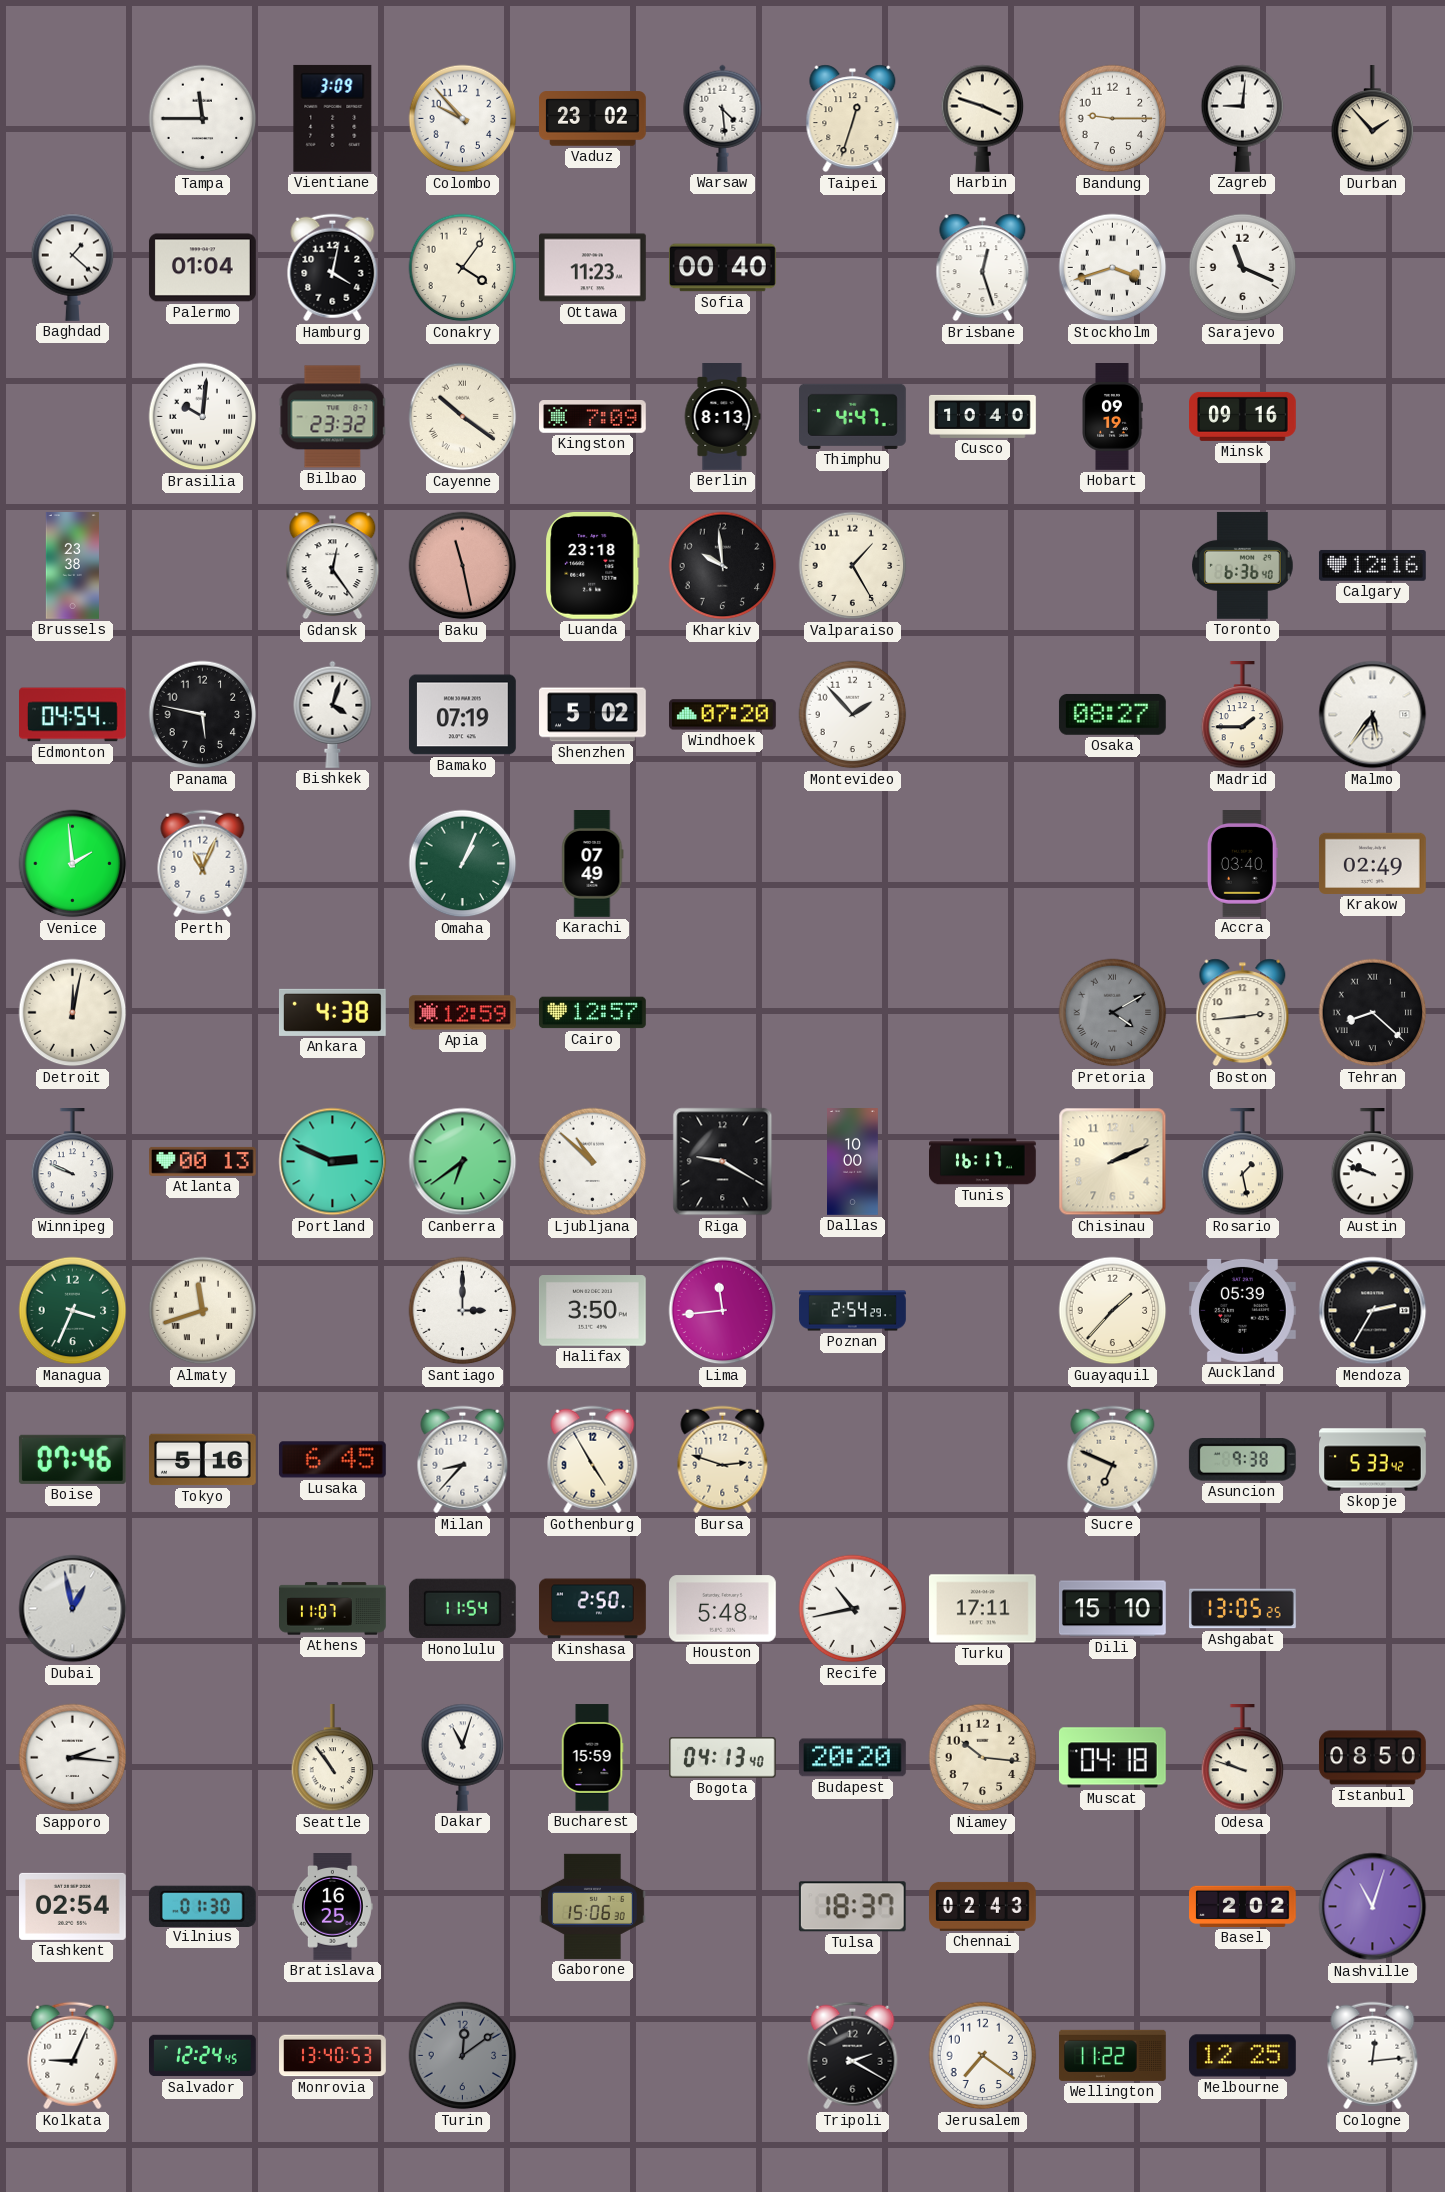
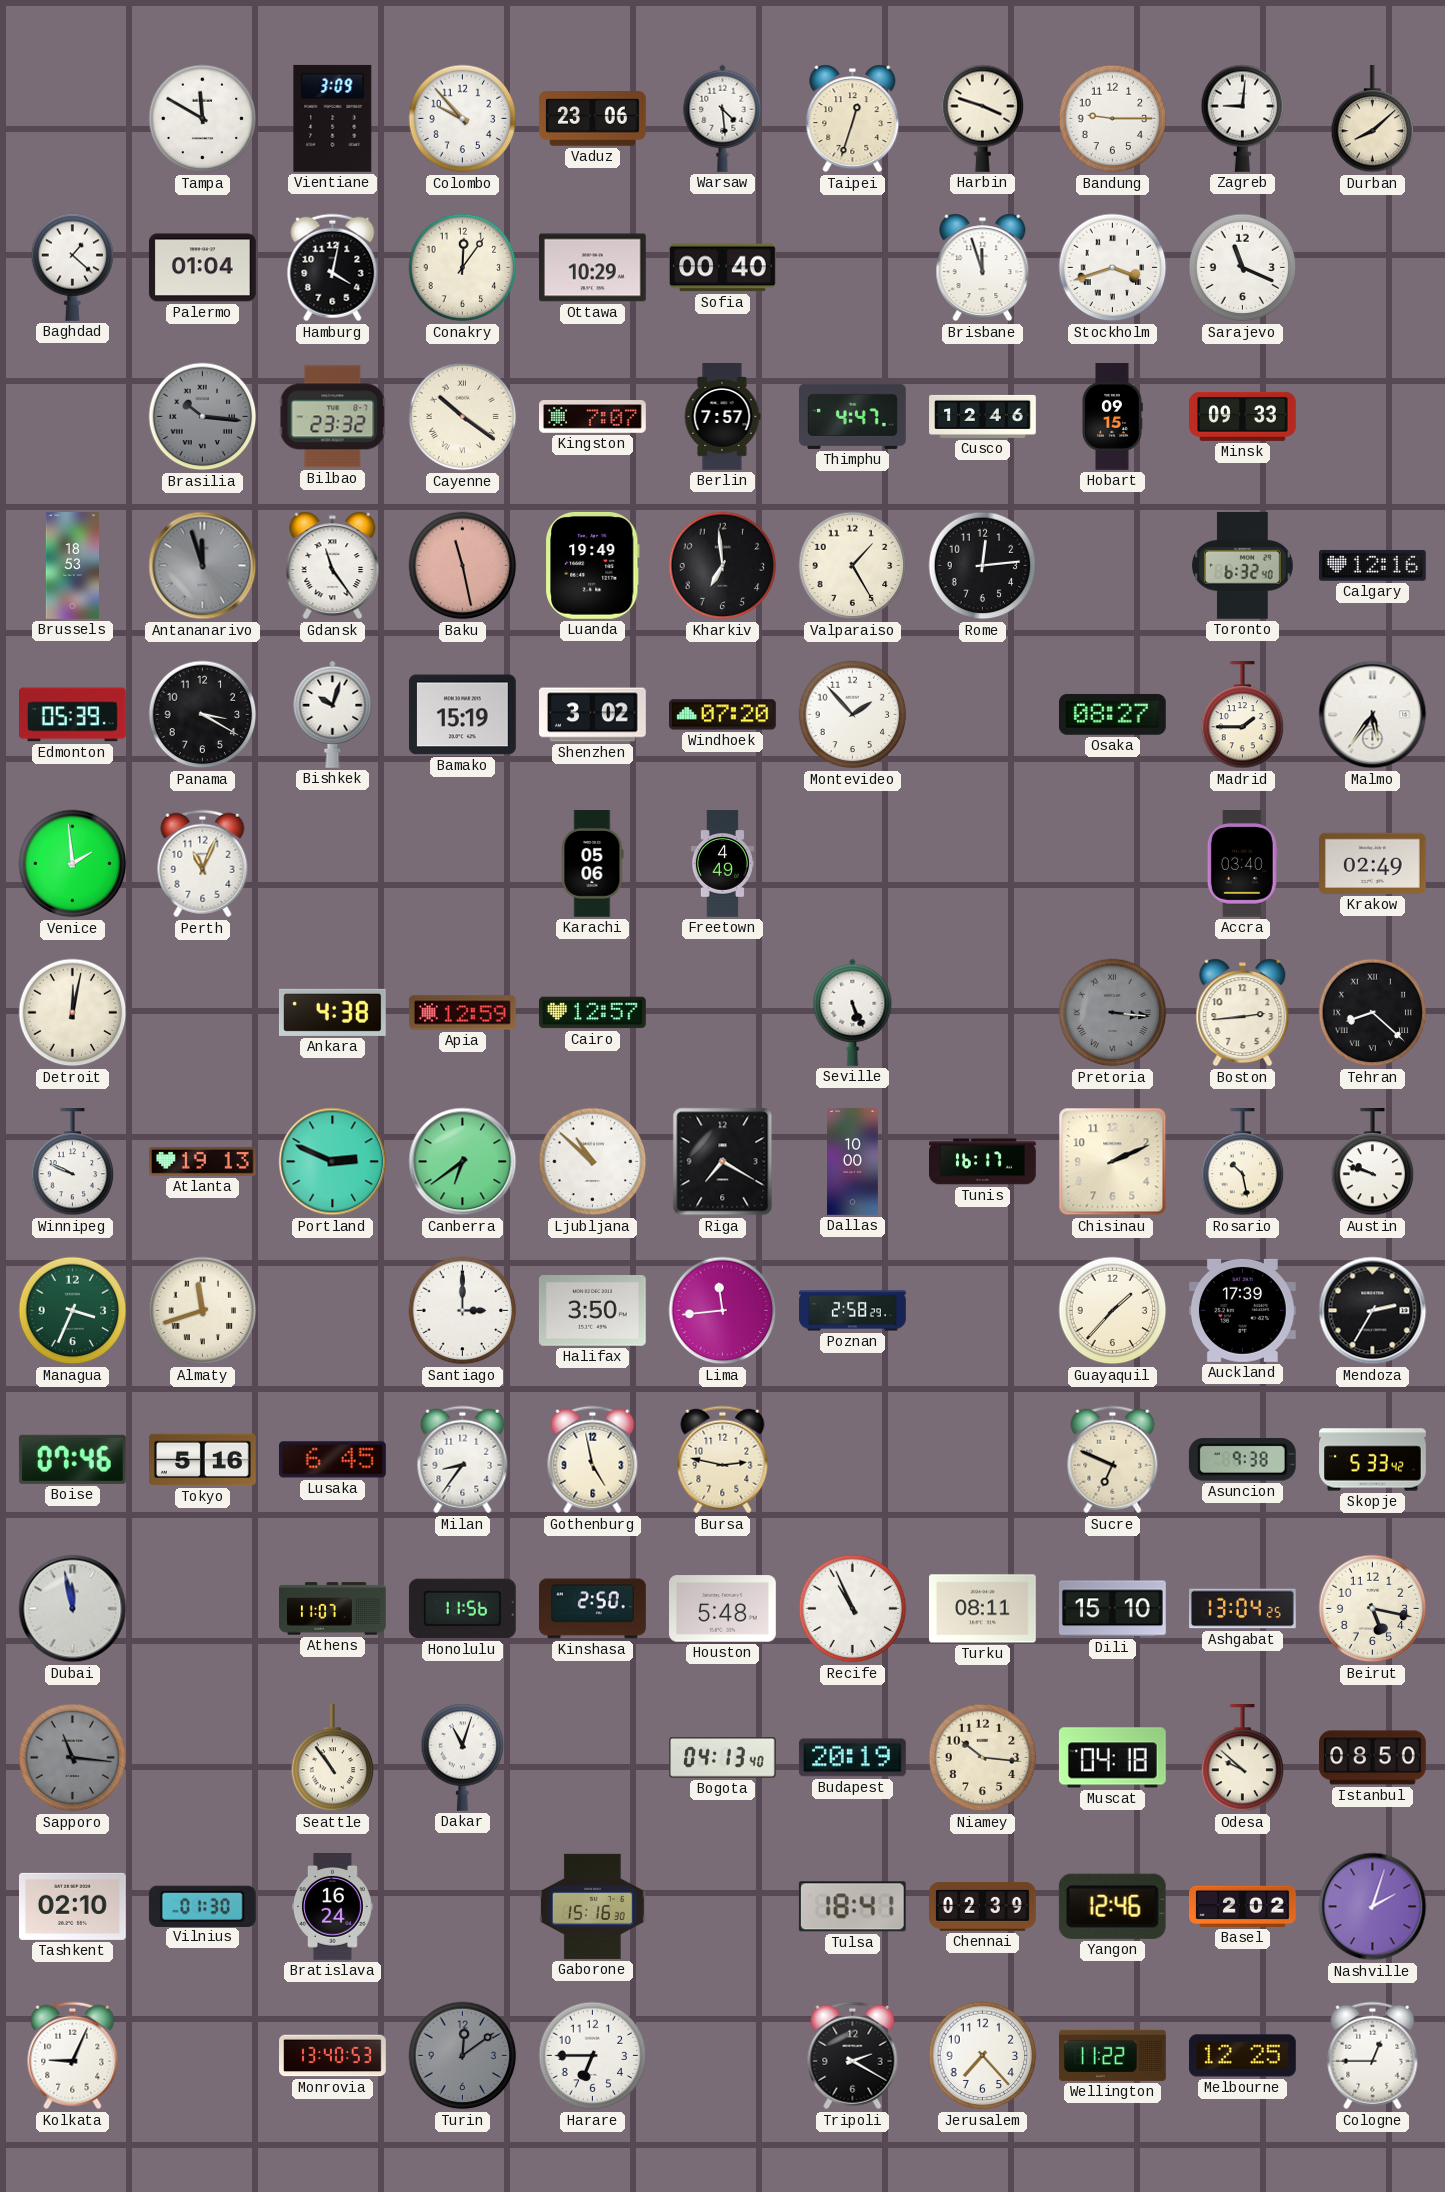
Tampa: 11:45 -> 11:50 (203, 119)
Vaduz: 23:02 -> 23:06 (593, 119)
Durban: 1:53 -> 8:08 (1373, 120)
Conakry: 4:06 -> 12:06 (463, 268)
Ottawa: 11:23 -> 10:29 (593, 268)
Brisbane: 12:27 -> 11:57 (983, 268)
Brasilia: 10:01 -> 10:16 (203, 417)
Brasilia dial: white -> grey (203, 417)
Kingston: 7:09 -> 7:07 (593, 417)
Berlin: 8:13 -> 7:57 (722, 417)
Cusco: 10:40 -> 12:46 (983, 416)
Hobart: 09:19 -> 09:15 (1112, 417)
Minsk: 09:16 -> 09:33 (1243, 416)
Brussels: 23:38 -> 18:53 (72, 566)
Antananarivo: none -> 11:57 (203, 566)
Gdansk: 12:24 -> 11:24 (333, 566)
Luanda: 23:18 -> 19:49 (593, 565)
Kharkiv: 9:59 -> 6:59 (723, 566)
Rome: none -> 12:14 (983, 566)
Toronto: 6:36 -> 6:32 (1243, 565)
Edmonton: 04:54 -> 05:39 (73, 715)
Panama: 5:47 -> 3:20 (203, 715)
Bishkek: 4:03 -> 10:03 (333, 714)
Bamako: 07:19 -> 15:19 (462, 715)
Shenzhen: 5:02 -> 3:02 (593, 715)
Omaha: 1:04 -> none (463, 864)
Karachi: 07:49 -> 05:06 (593, 864)
Freetown: none -> 4:49 (722, 864)
Seville: none -> 5:26 (853, 1012)
Pretoria: 4:10 -> 3:16 (1113, 1013)
Atlanta: 00:13 -> 19:13 (203, 1161)
Riga: 9:20 -> 7:20 (723, 1162)
Rosario: 1:28 -> 10:28 (1243, 1163)
Poznan: 2:54 -> 2:58 (853, 1311)
Auckland: 05:39 -> 17:39 (1243, 1310)
Milan: 8:37 -> 8:36 (463, 1460)
Gothenburg: 4:55 -> 4:58 (593, 1460)
Bursa: 2:48 -> 2:47 (723, 1460)
Dubai: 12:58 -> 11:58 (73, 1609)
Honolulu: 11:54 -> 11:56 (462, 1609)
Recife: 10:43 -> 10:56 (853, 1609)
Turku: 17:11 -> 08:11 (983, 1609)
Ashgabat: 13:05 -> 13:04 (1243, 1609)
Beirut: none -> 5:17 (1373, 1609)
Sapporo: 2:16 -> 11:16 (73, 1758)
Sapporo dial: white -> grey (73, 1758)
Bucharest: 15:59 -> none (592, 1758)
Budapest: 20:20 -> 20:19 (852, 1758)
Odesa: 9:48 -> 9:52 (1243, 1759)
Tashkent: 02:54 -> 02:10 (73, 1906)
Bratislava: 16:25 -> 16:24 (332, 1907)
Gaborone: 15:06 -> 15:16 (593, 1906)
Tulsa: 18:37 -> 18:41 (852, 1907)
Chennai: 02:43 -> 02:39 (983, 1906)
Yangon: none -> 12:46 (1112, 1906)
Nashville: 11:03 -> 2:03 (1373, 1907)
Salvador: 12:24 -> none (203, 2056)
Harare: none -> 6:45 (593, 2056)
Jerusalem: 7:21 -> 7:23 (983, 2056)
Cologne: 12:14 -> 12:45 (1373, 2056)
